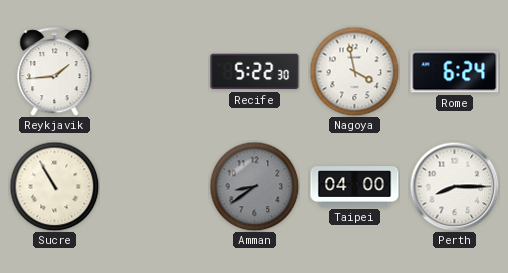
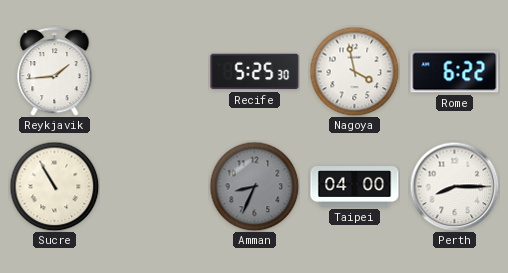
Recife: 5:22 -> 5:25 (255, 72)
Rome: 6:24 -> 6:22 (455, 72)
Amman: 8:39 -> 8:34 (254, 186)
